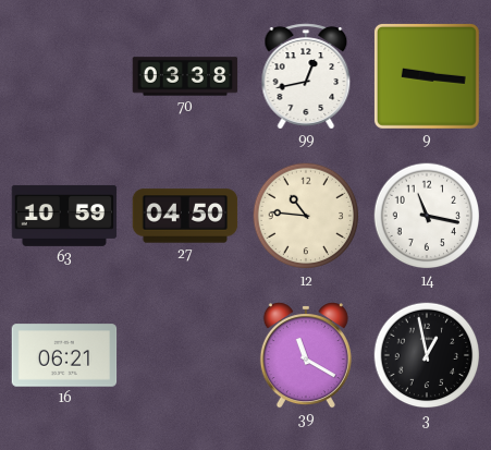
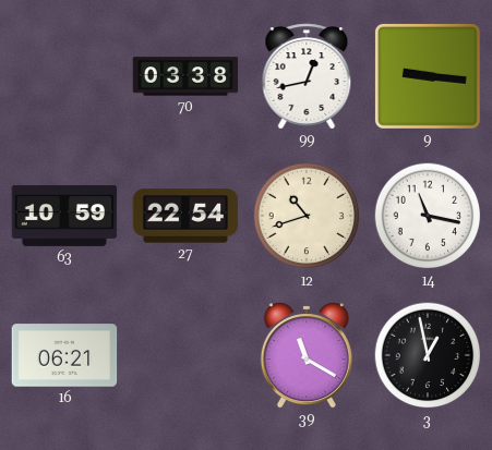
27: 04:50 -> 22:54 (185, 216)
12: 10:46 -> 10:42 (307, 216)
